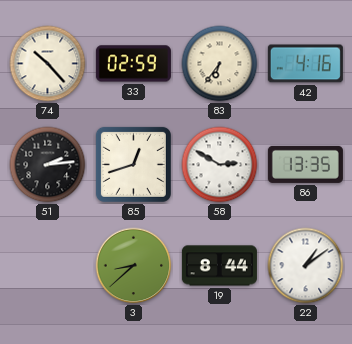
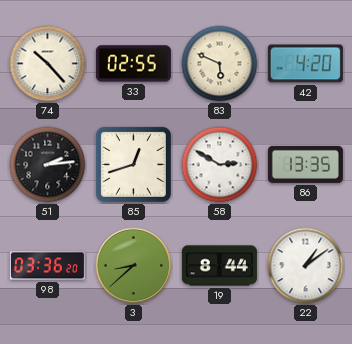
33: 02:59 -> 02:55 (133, 64)
83: 6:36 -> 5:49 (220, 64)
42: 4:16 -> 4:20 (305, 64)
98: none -> 03:36 (47, 266)
